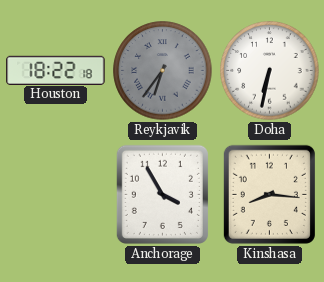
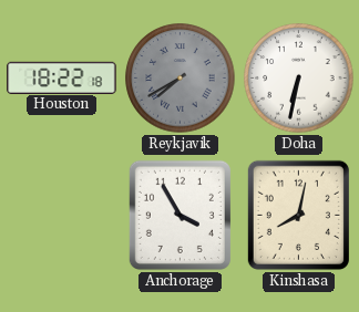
Reykjavik: 6:36 -> 7:40 (181, 79)
Kinshasa: 8:16 -> 8:02 (298, 215)
